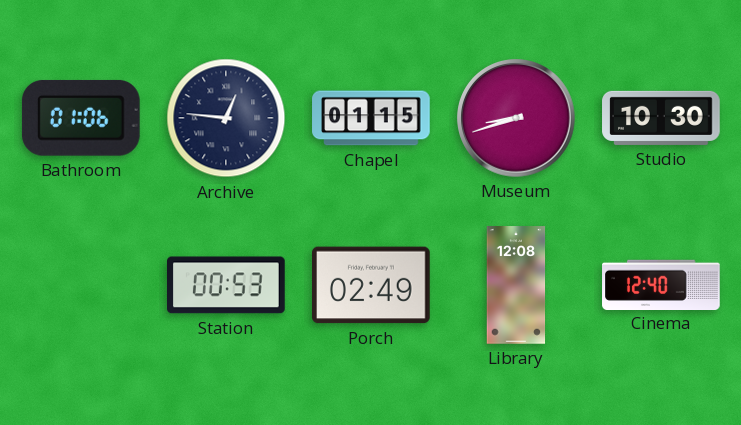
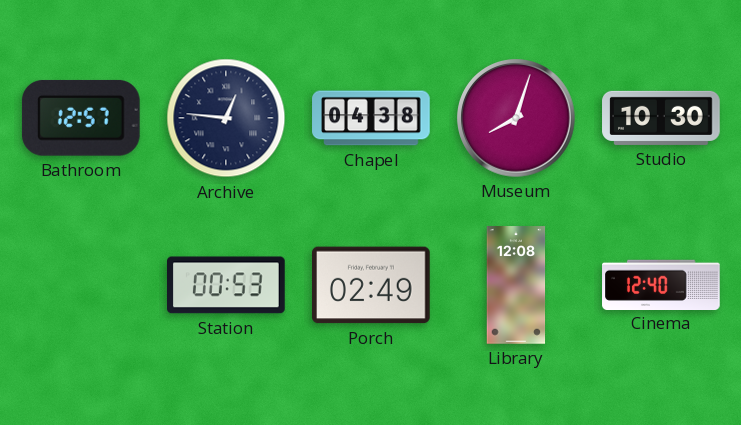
Bathroom: 01:06 -> 12:57 (81, 118)
Chapel: 01:15 -> 04:38 (371, 118)
Museum: 8:42 -> 8:03 (516, 118)
